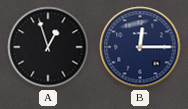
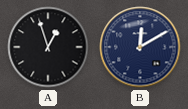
B: 12:15 -> 12:10 (140, 47)
